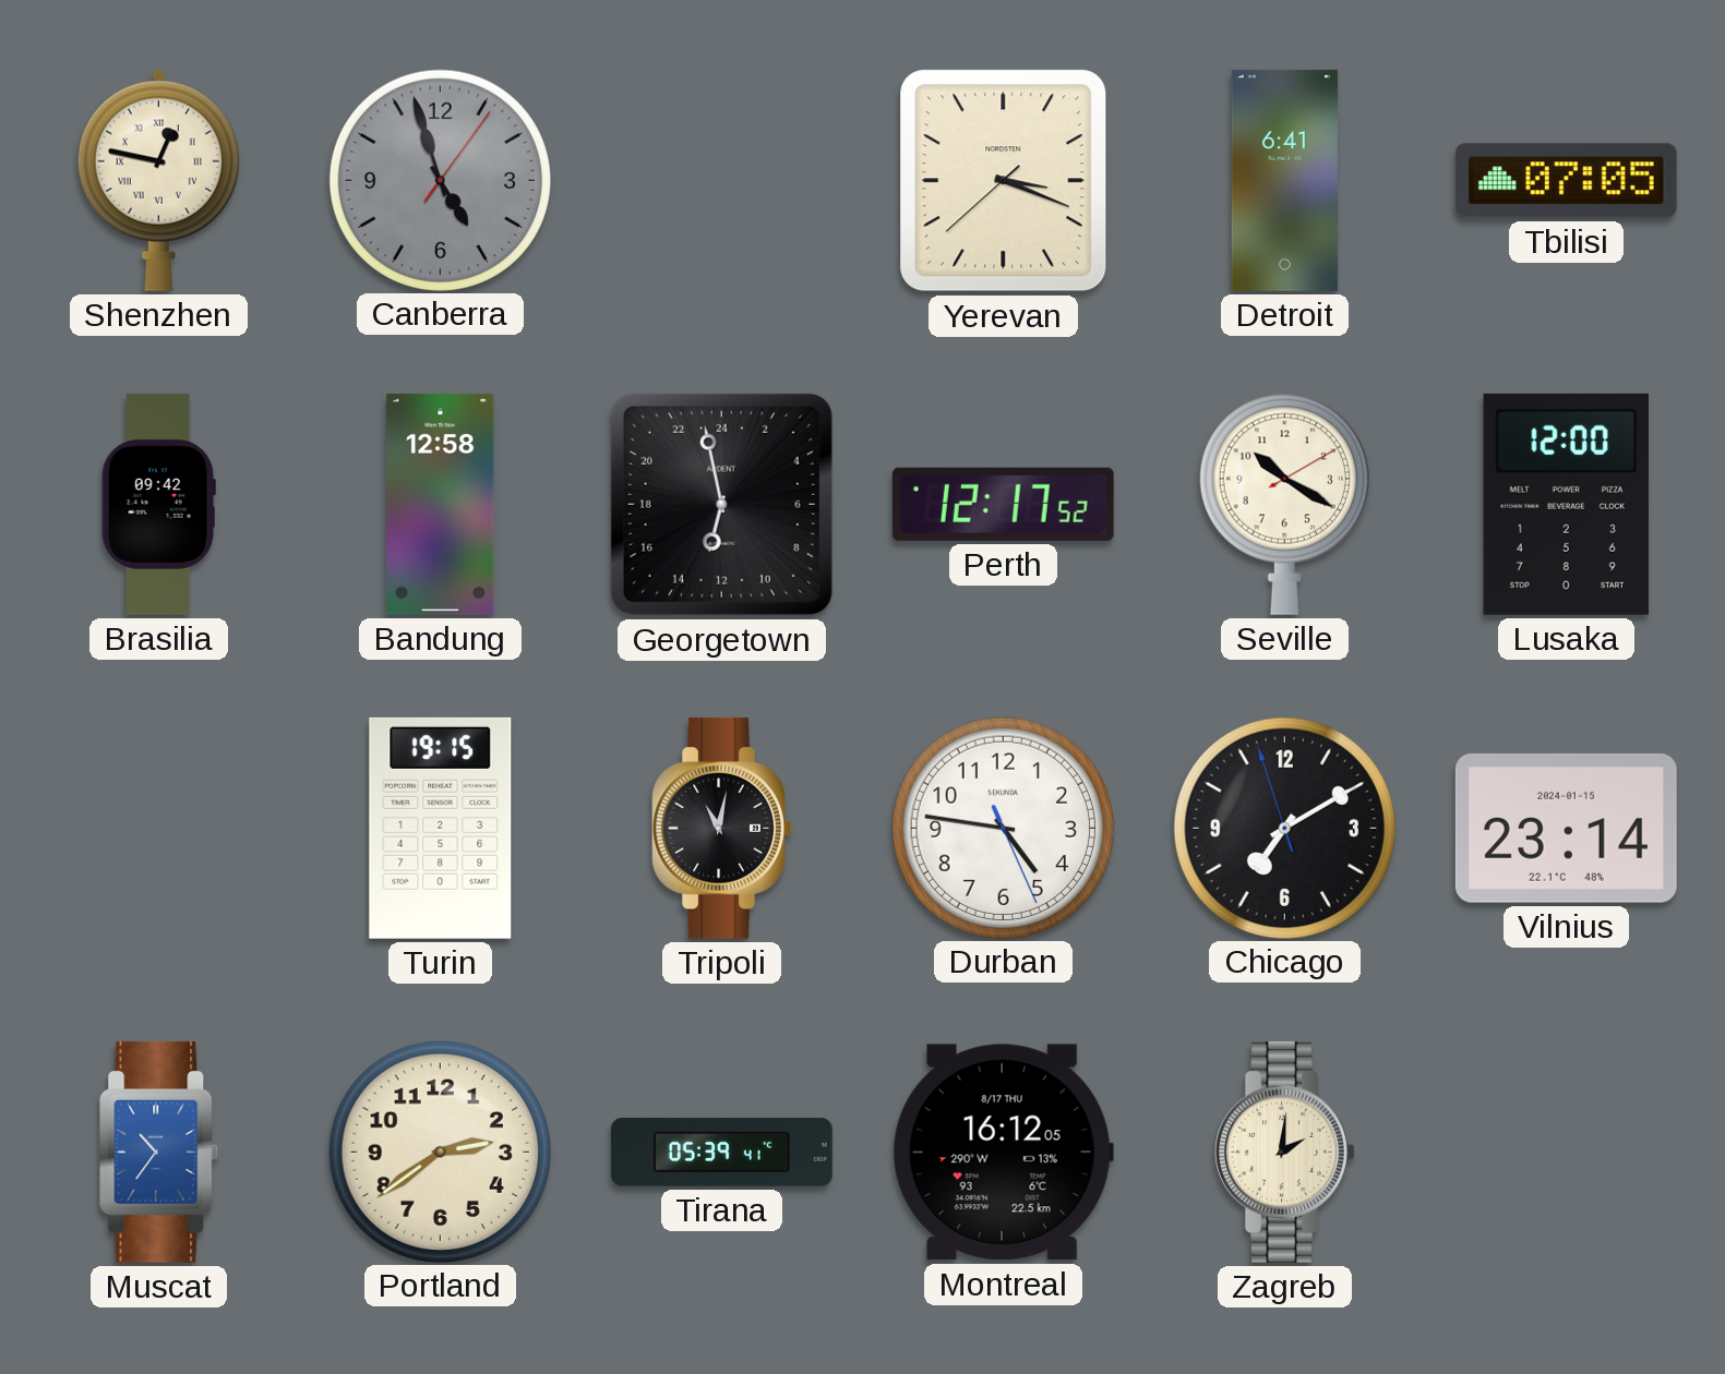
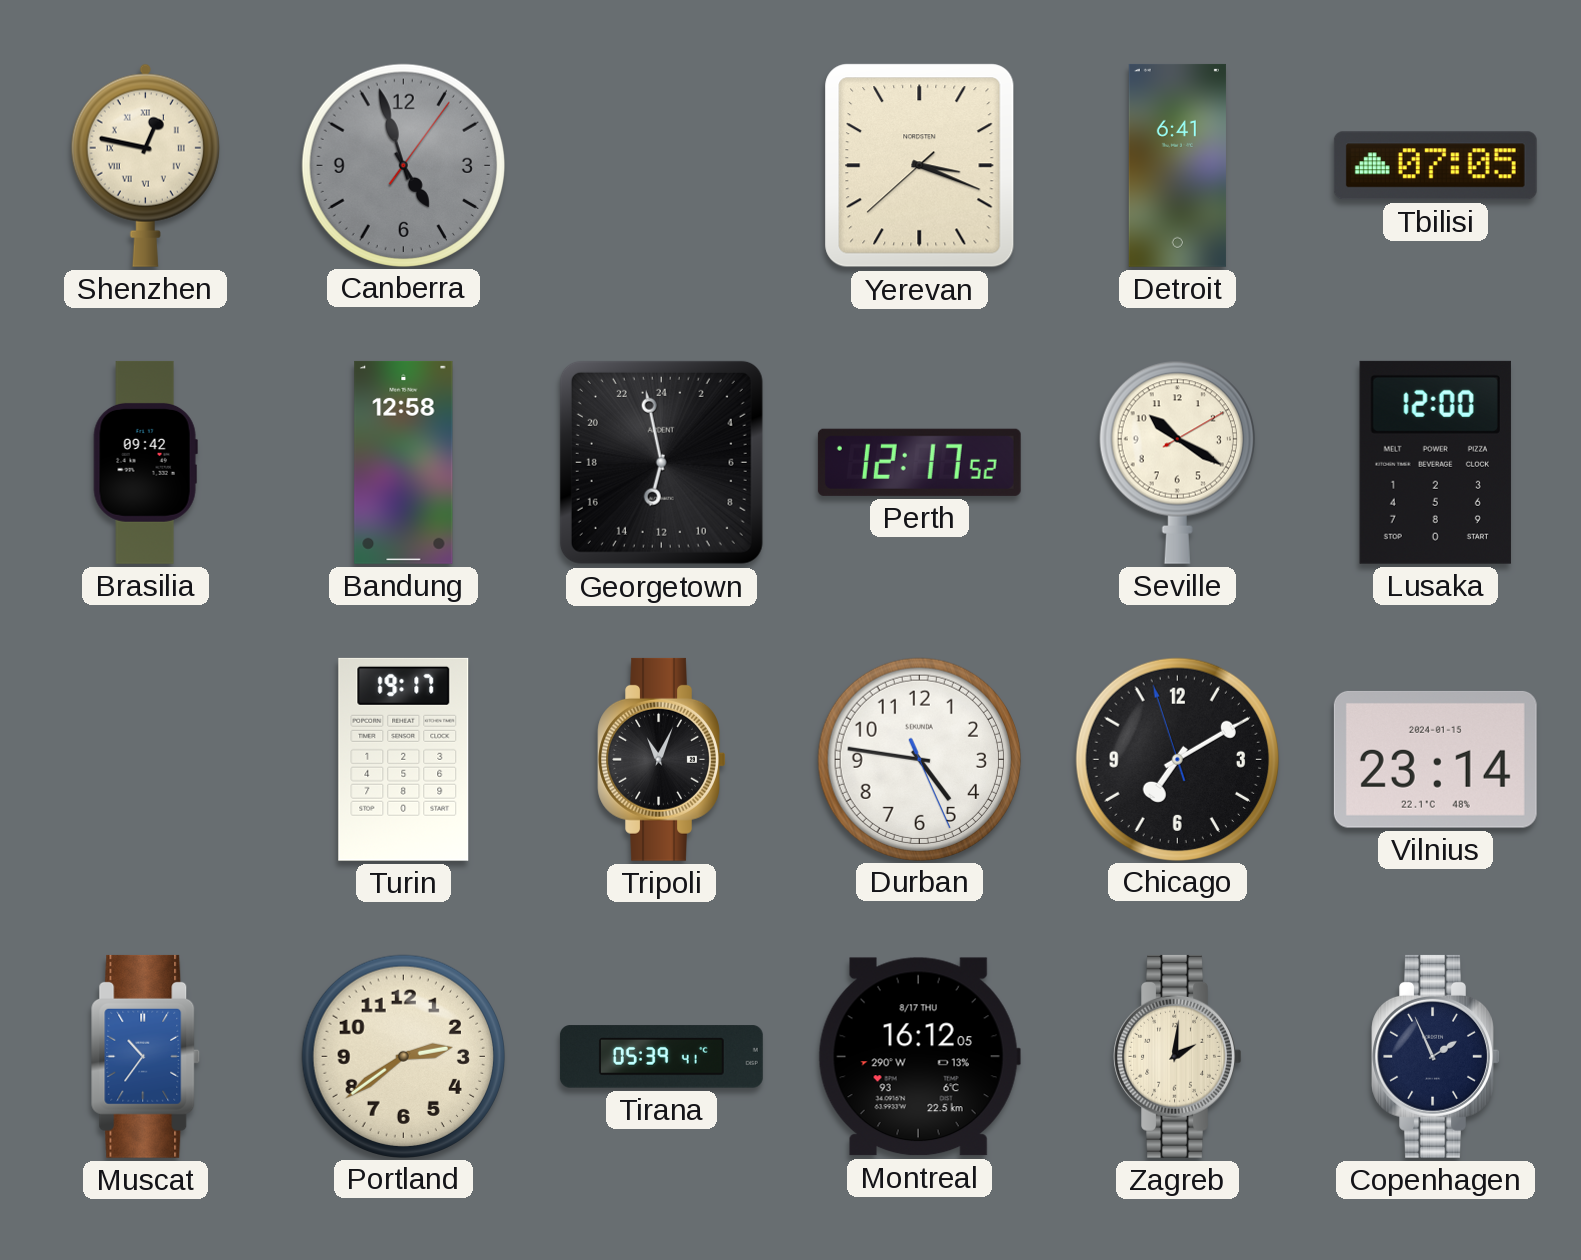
Turin: 19:15 -> 19:17 (404, 759)
Tripoli: 11:02 -> 11:04 (662, 759)
Copenhagen: none -> 1:56 (1436, 1056)
